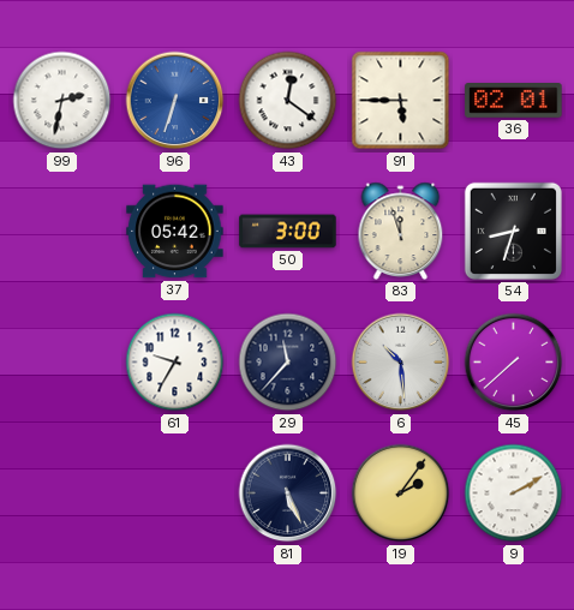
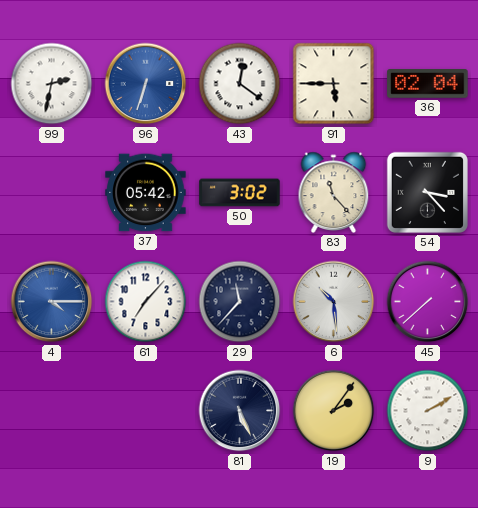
36: 02:01 -> 02:04 (428, 84)
50: 3:00 -> 3:02 (240, 193)
83: 11:57 -> 11:23 (334, 192)
54: 8:33 -> 3:23 (427, 192)
4: none -> 4:15 (52, 302)
61: 9:35 -> 7:07 (146, 302)
